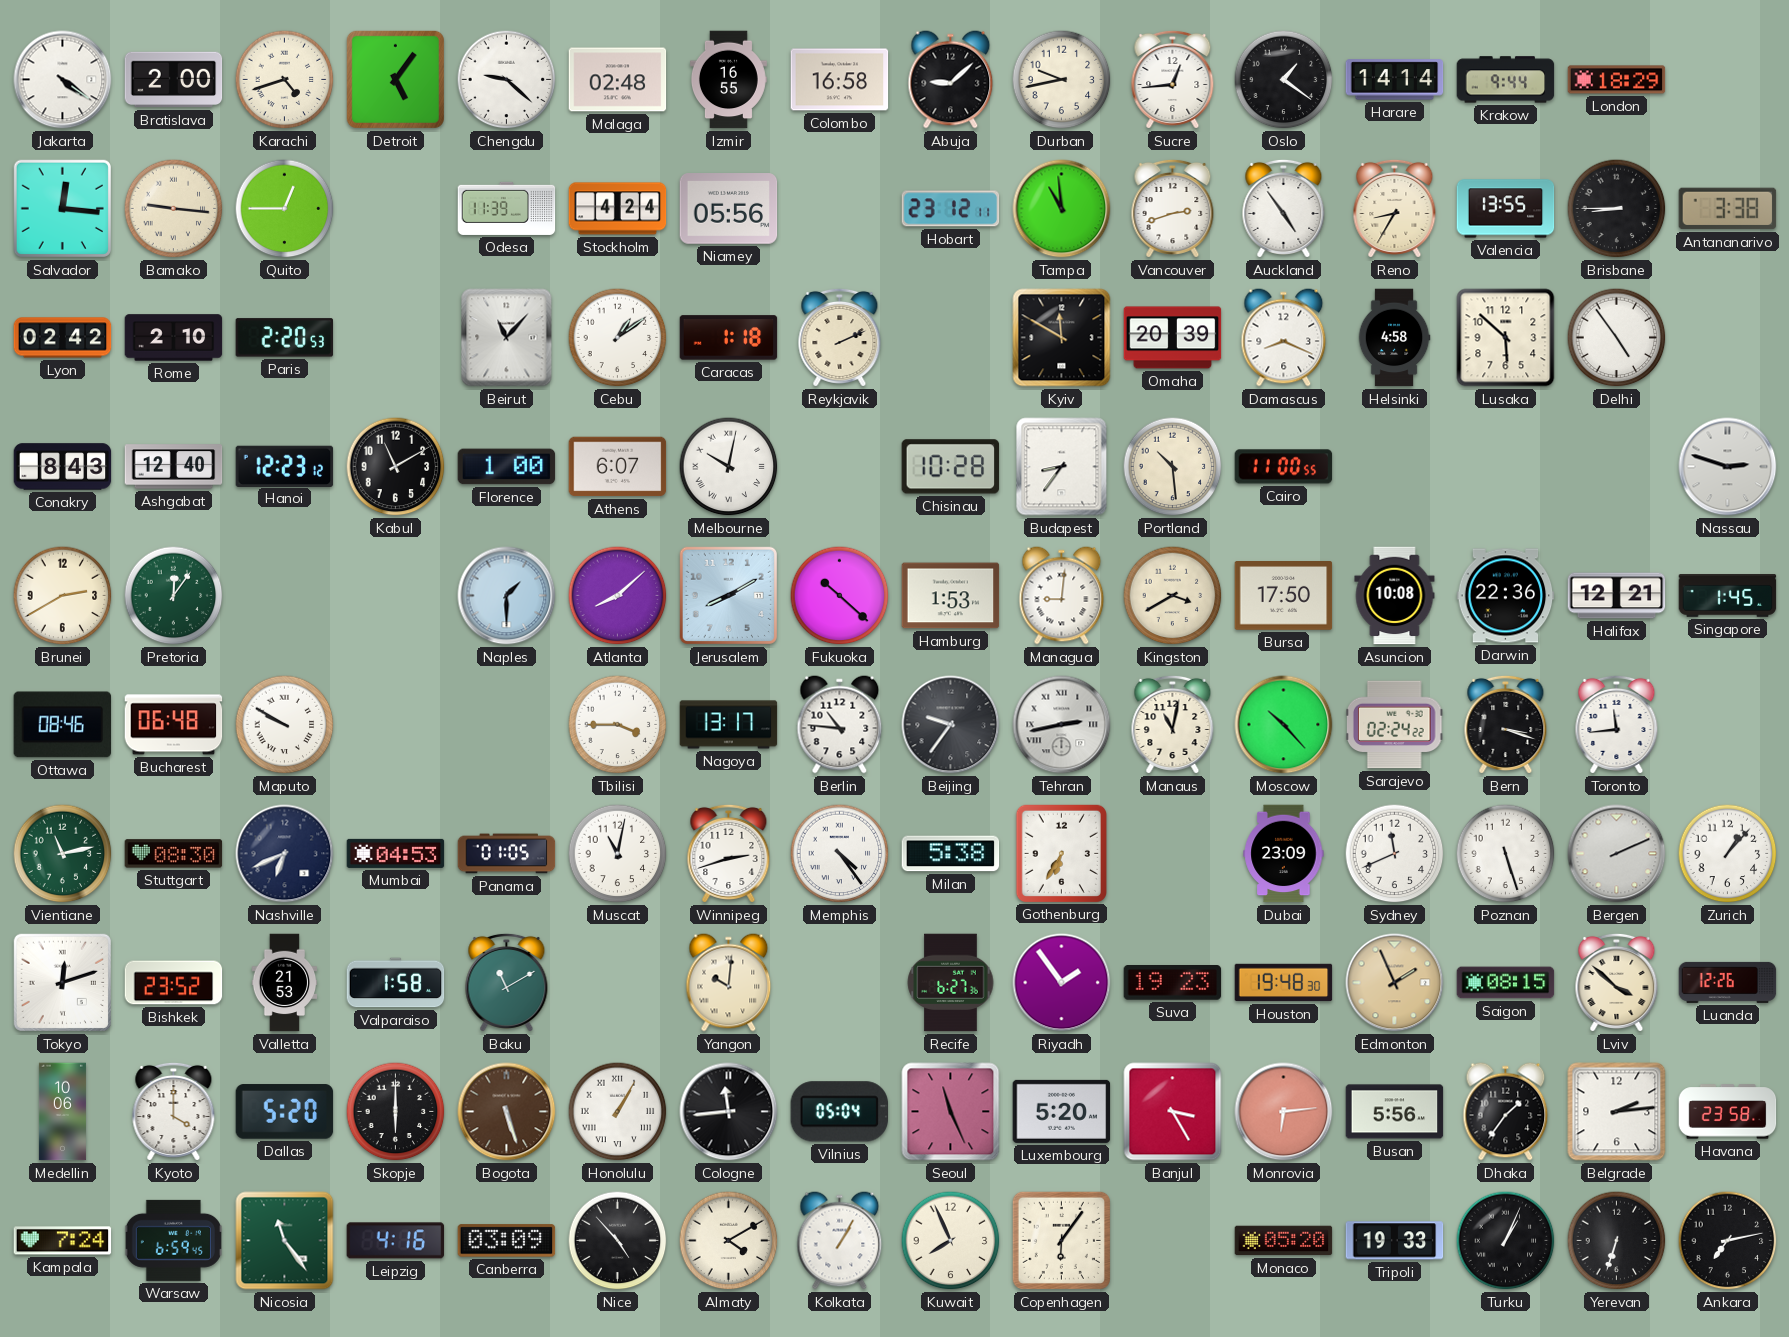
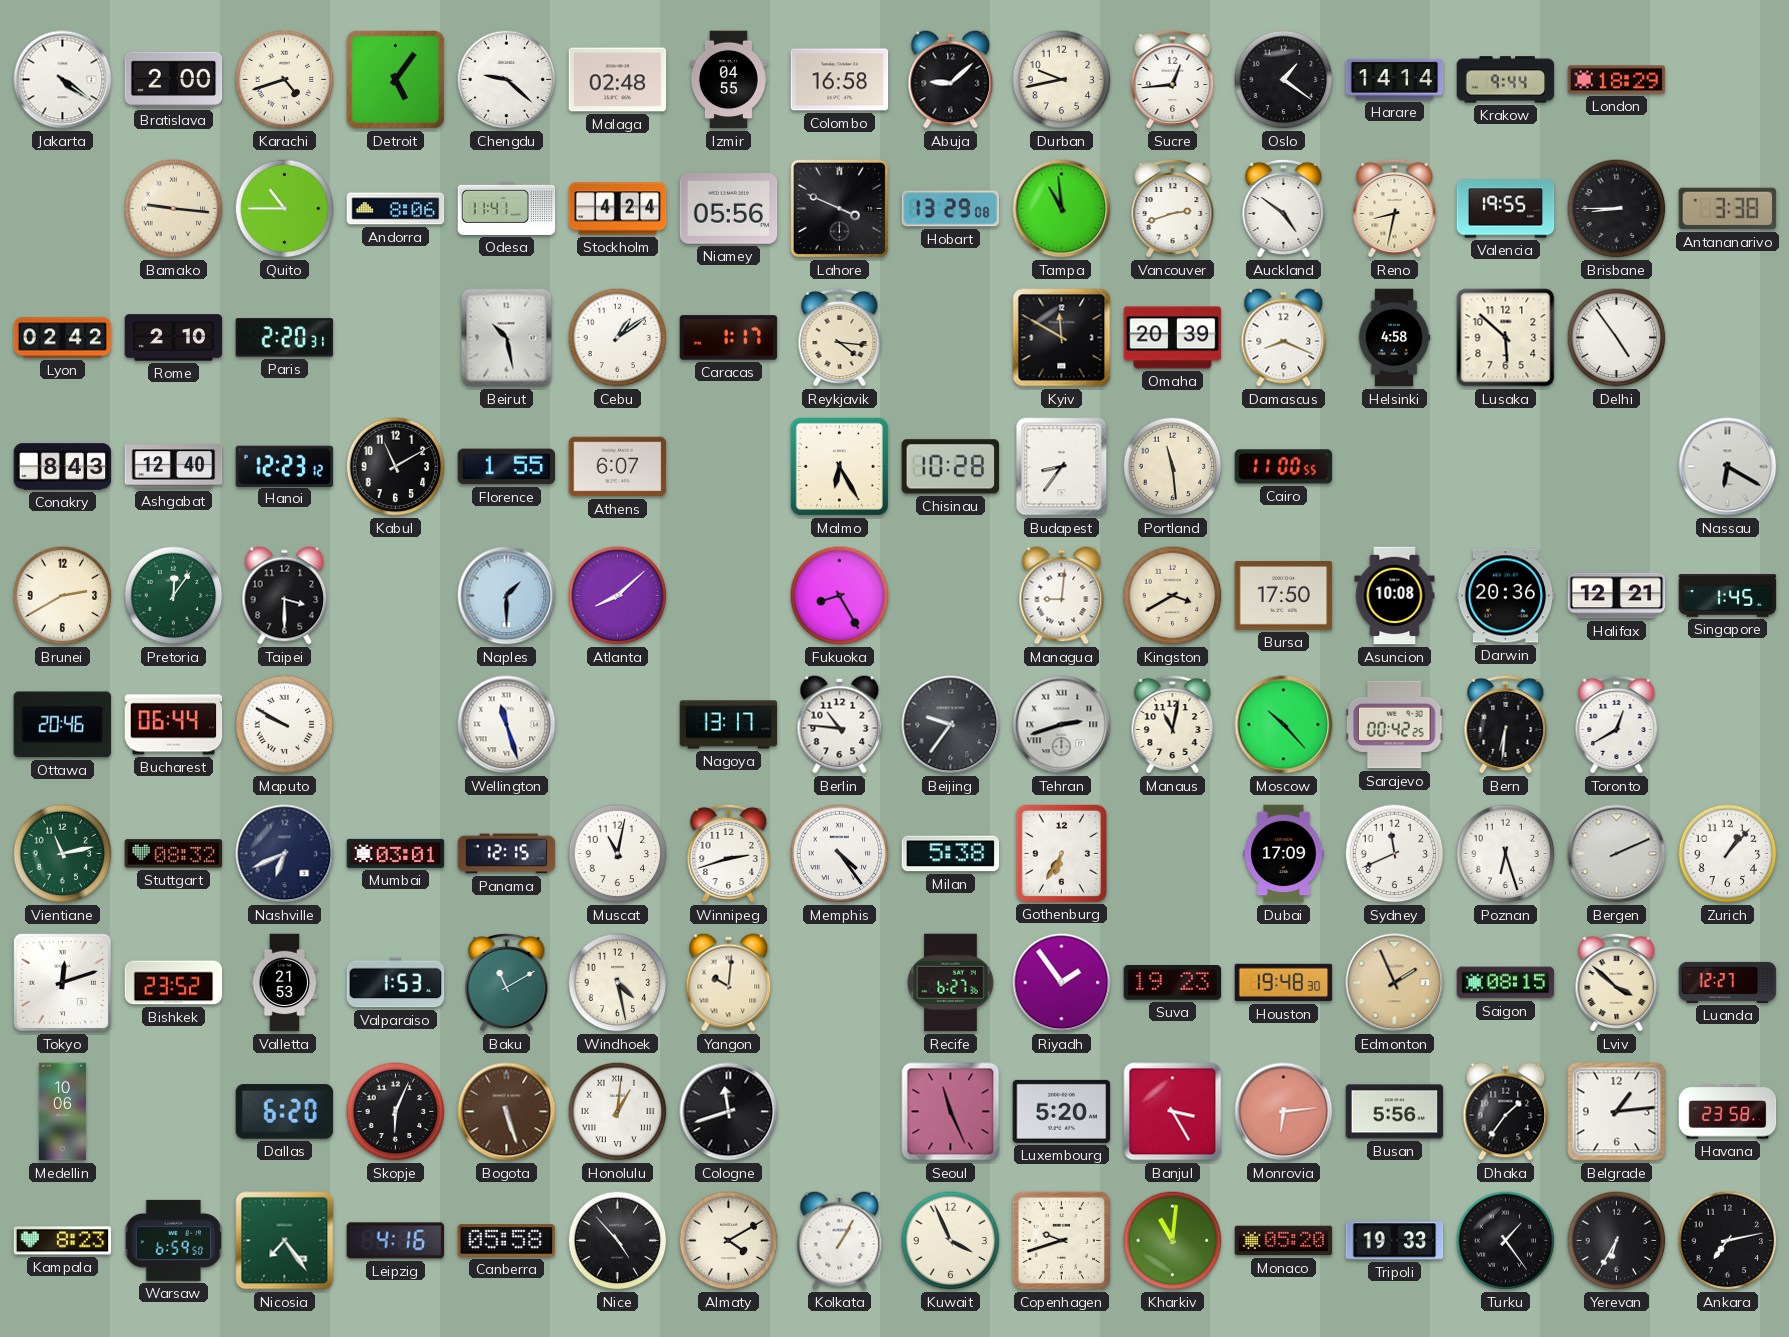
Izmir: 16:55 -> 04:55 (728, 80)
Salvador: 12:16 -> none (62, 208)
Quito: 12:45 -> 10:45 (285, 209)
Andorra: none -> 8:06 (396, 209)
Odesa: 11:39 -> 11:41 (507, 208)
Lahore: none -> 3:49 (839, 208)
Hobart: 23:12 -> 13:29 (951, 209)
Auckland: 4:54 -> 4:51 (1284, 208)
Reno: 8:35 -> 8:32 (1395, 208)
Valencia: 13:55 -> 19:55 (1506, 209)
Paris: 2:20:53 -> 2:20:31 (285, 338)
Beirut: 11:07 -> 10:28 (507, 338)
Caracas: 1:18 -> 1:17 (729, 338)
Reykjavik: 2:11 -> 4:16 (840, 337)
Florence: 1:00 -> 1:55 (507, 467)
Melbourne: 10:02 -> none (729, 467)
Malmo: none -> 6:25 (839, 466)
Portland: 10:29 -> 11:29 (1173, 467)
Nassau: 2:48 -> 6:20 (1728, 467)
Taipei: none -> 3:30 (285, 596)
Jerusalem: 8:10 -> none (728, 595)
Fukuoka: 10:22 -> 8:25 (840, 596)
Hamburg: 1:53 -> none (951, 596)
Darwin: 22:36 -> 20:36 (1506, 596)
Ottawa: 08:46 -> 20:46 (63, 725)
Bucharest: 06:48 -> 06:44 (174, 725)
Wellington: none -> 11:27 (507, 725)
Tbilisi: 3:45 -> none (618, 725)
Tehran: 2:43 -> 2:42 (1062, 725)
Sarajevo: 02:24 -> 00:42 (1395, 725)
Bern: 3:18 -> 6:31 (1506, 724)
Toronto: 11:44 -> 12:40 (1617, 724)
Stuttgart: 08:30 -> 08:32 (174, 854)
Mumbai: 04:53 -> 03:01 (396, 853)
Panama: 01:05 -> 12:15 (507, 854)
Dubai: 23:09 -> 17:09 (1284, 854)
Poznan: 5:27 -> 6:27 (1506, 854)
Valparaiso: 1:58 -> 1:53 (396, 983)
Windhoek: none -> 4:28 (618, 983)
Luanda: 12:26 -> 12:27 (1728, 982)
Kyoto: 4:00 -> none (174, 1111)
Dallas: 5:20 -> 6:20 (285, 1112)
Skopje: 6:00 -> 6:04 (396, 1112)
Honolulu: 1:05 -> 1:01 (618, 1112)
Cologne: 11:44 -> 11:42 (729, 1112)
Vilnius: 05:04 -> none (840, 1112)
Belgrade: 2:14 -> 1:14 (1617, 1112)
Kampala: 7:24 -> 8:23 (63, 1241)
Warsaw: 6:59:45 -> 6:59:50 (173, 1240)
Nicosia: 11:24 -> 7:24 (285, 1241)
Canberra: 03:09 -> 05:58 (507, 1241)
Kuwait: 7:56 -> 3:56 (951, 1241)
Copenhagen: 6:06 -> 9:42 (1061, 1240)
Kharkiv: none -> 11:01 (1173, 1241)
Turku: 1:04 -> 1:24 (1506, 1241)
Yerevan: 6:33 -> 6:35 (1617, 1241)
